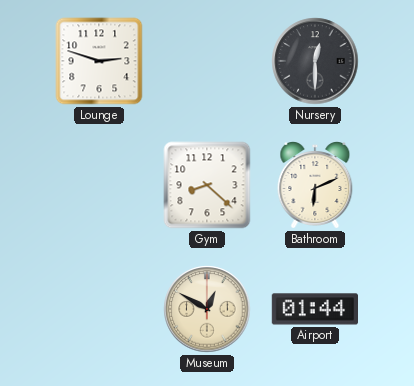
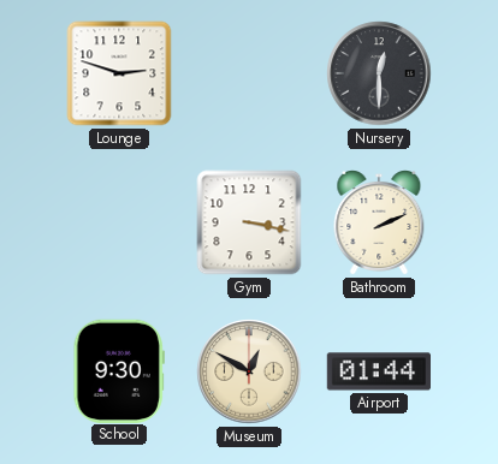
Gym: 8:22 -> 3:17 (249, 222)
Bathroom: 6:11 -> 2:11 (379, 224)
School: none -> 9:30 (119, 370)
